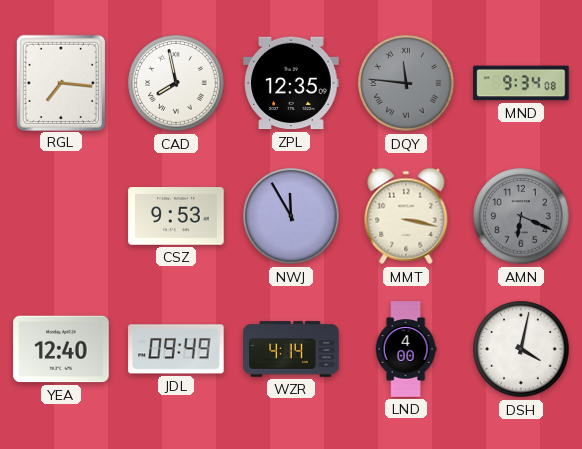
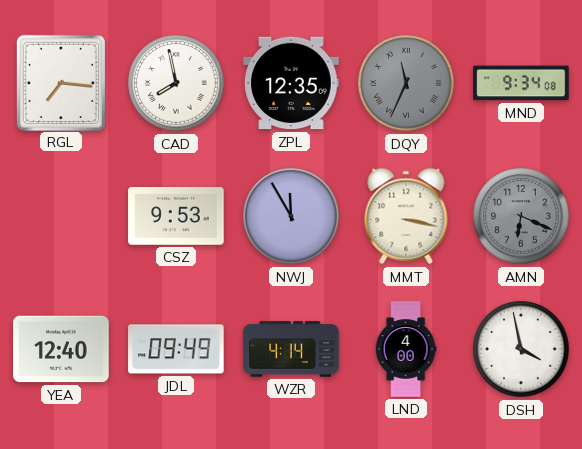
DQY: 11:46 -> 11:34 (406, 83)
DSH: 4:02 -> 3:58 (521, 349)
